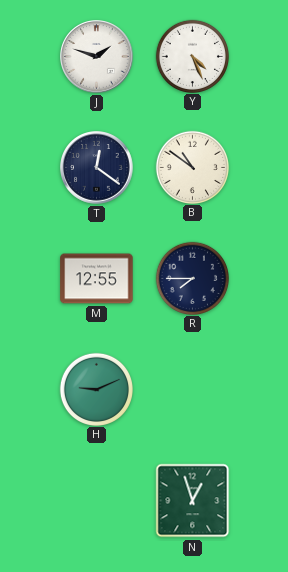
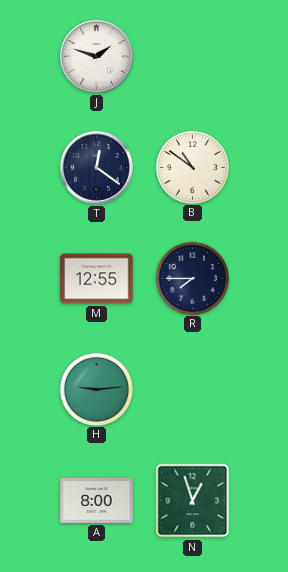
Y: 4:26 -> none (192, 56)
H: 9:11 -> 9:14 (96, 389)
A: none -> 8:00 (97, 500)
